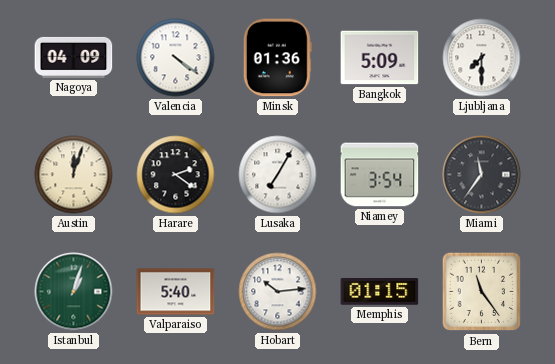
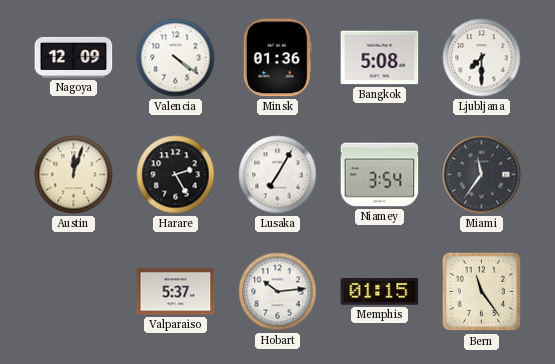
Nagoya: 04:09 -> 12:09 (74, 57)
Bangkok: 5:09 -> 5:08 (380, 58)
Harare: 2:21 -> 2:25 (176, 175)
Istanbul: 1:03 -> none (74, 292)
Valparaiso: 5:40 -> 5:37 (176, 292)
